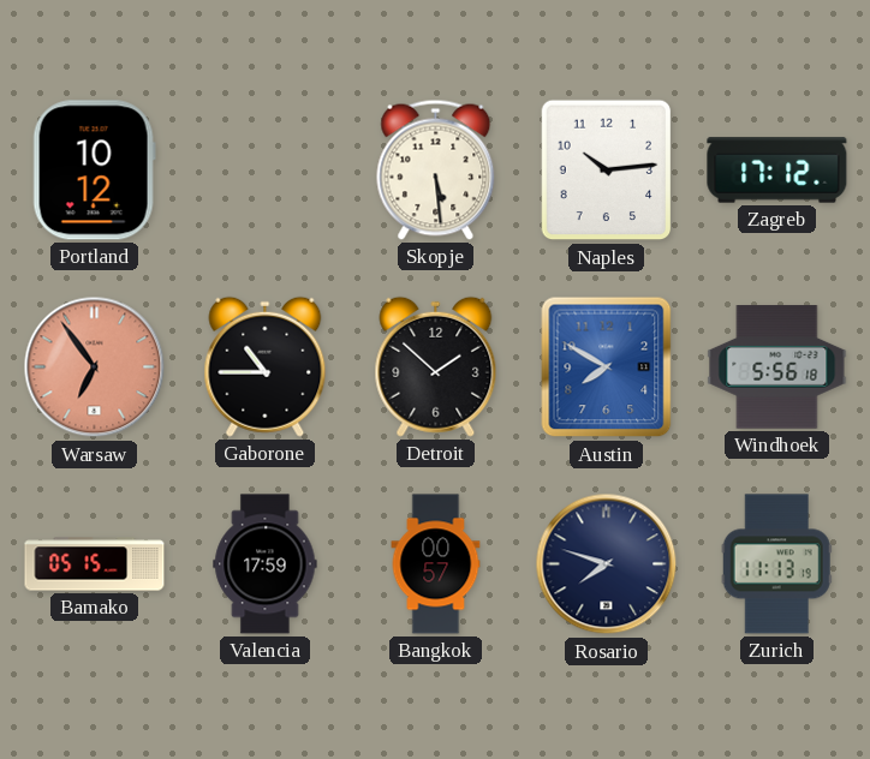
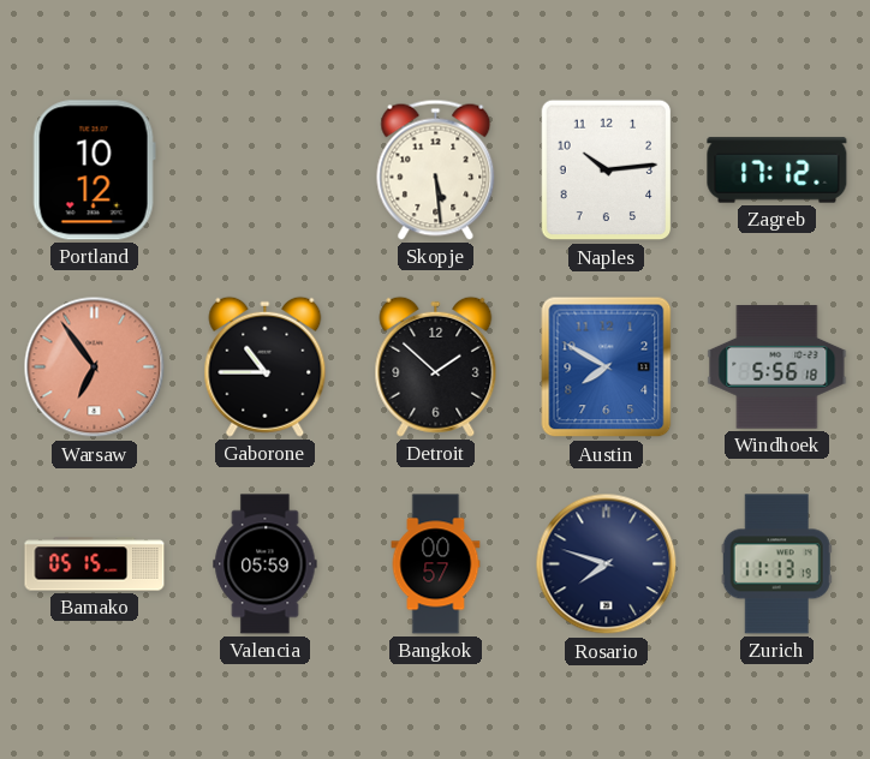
Valencia: 17:59 -> 05:59 (266, 564)
